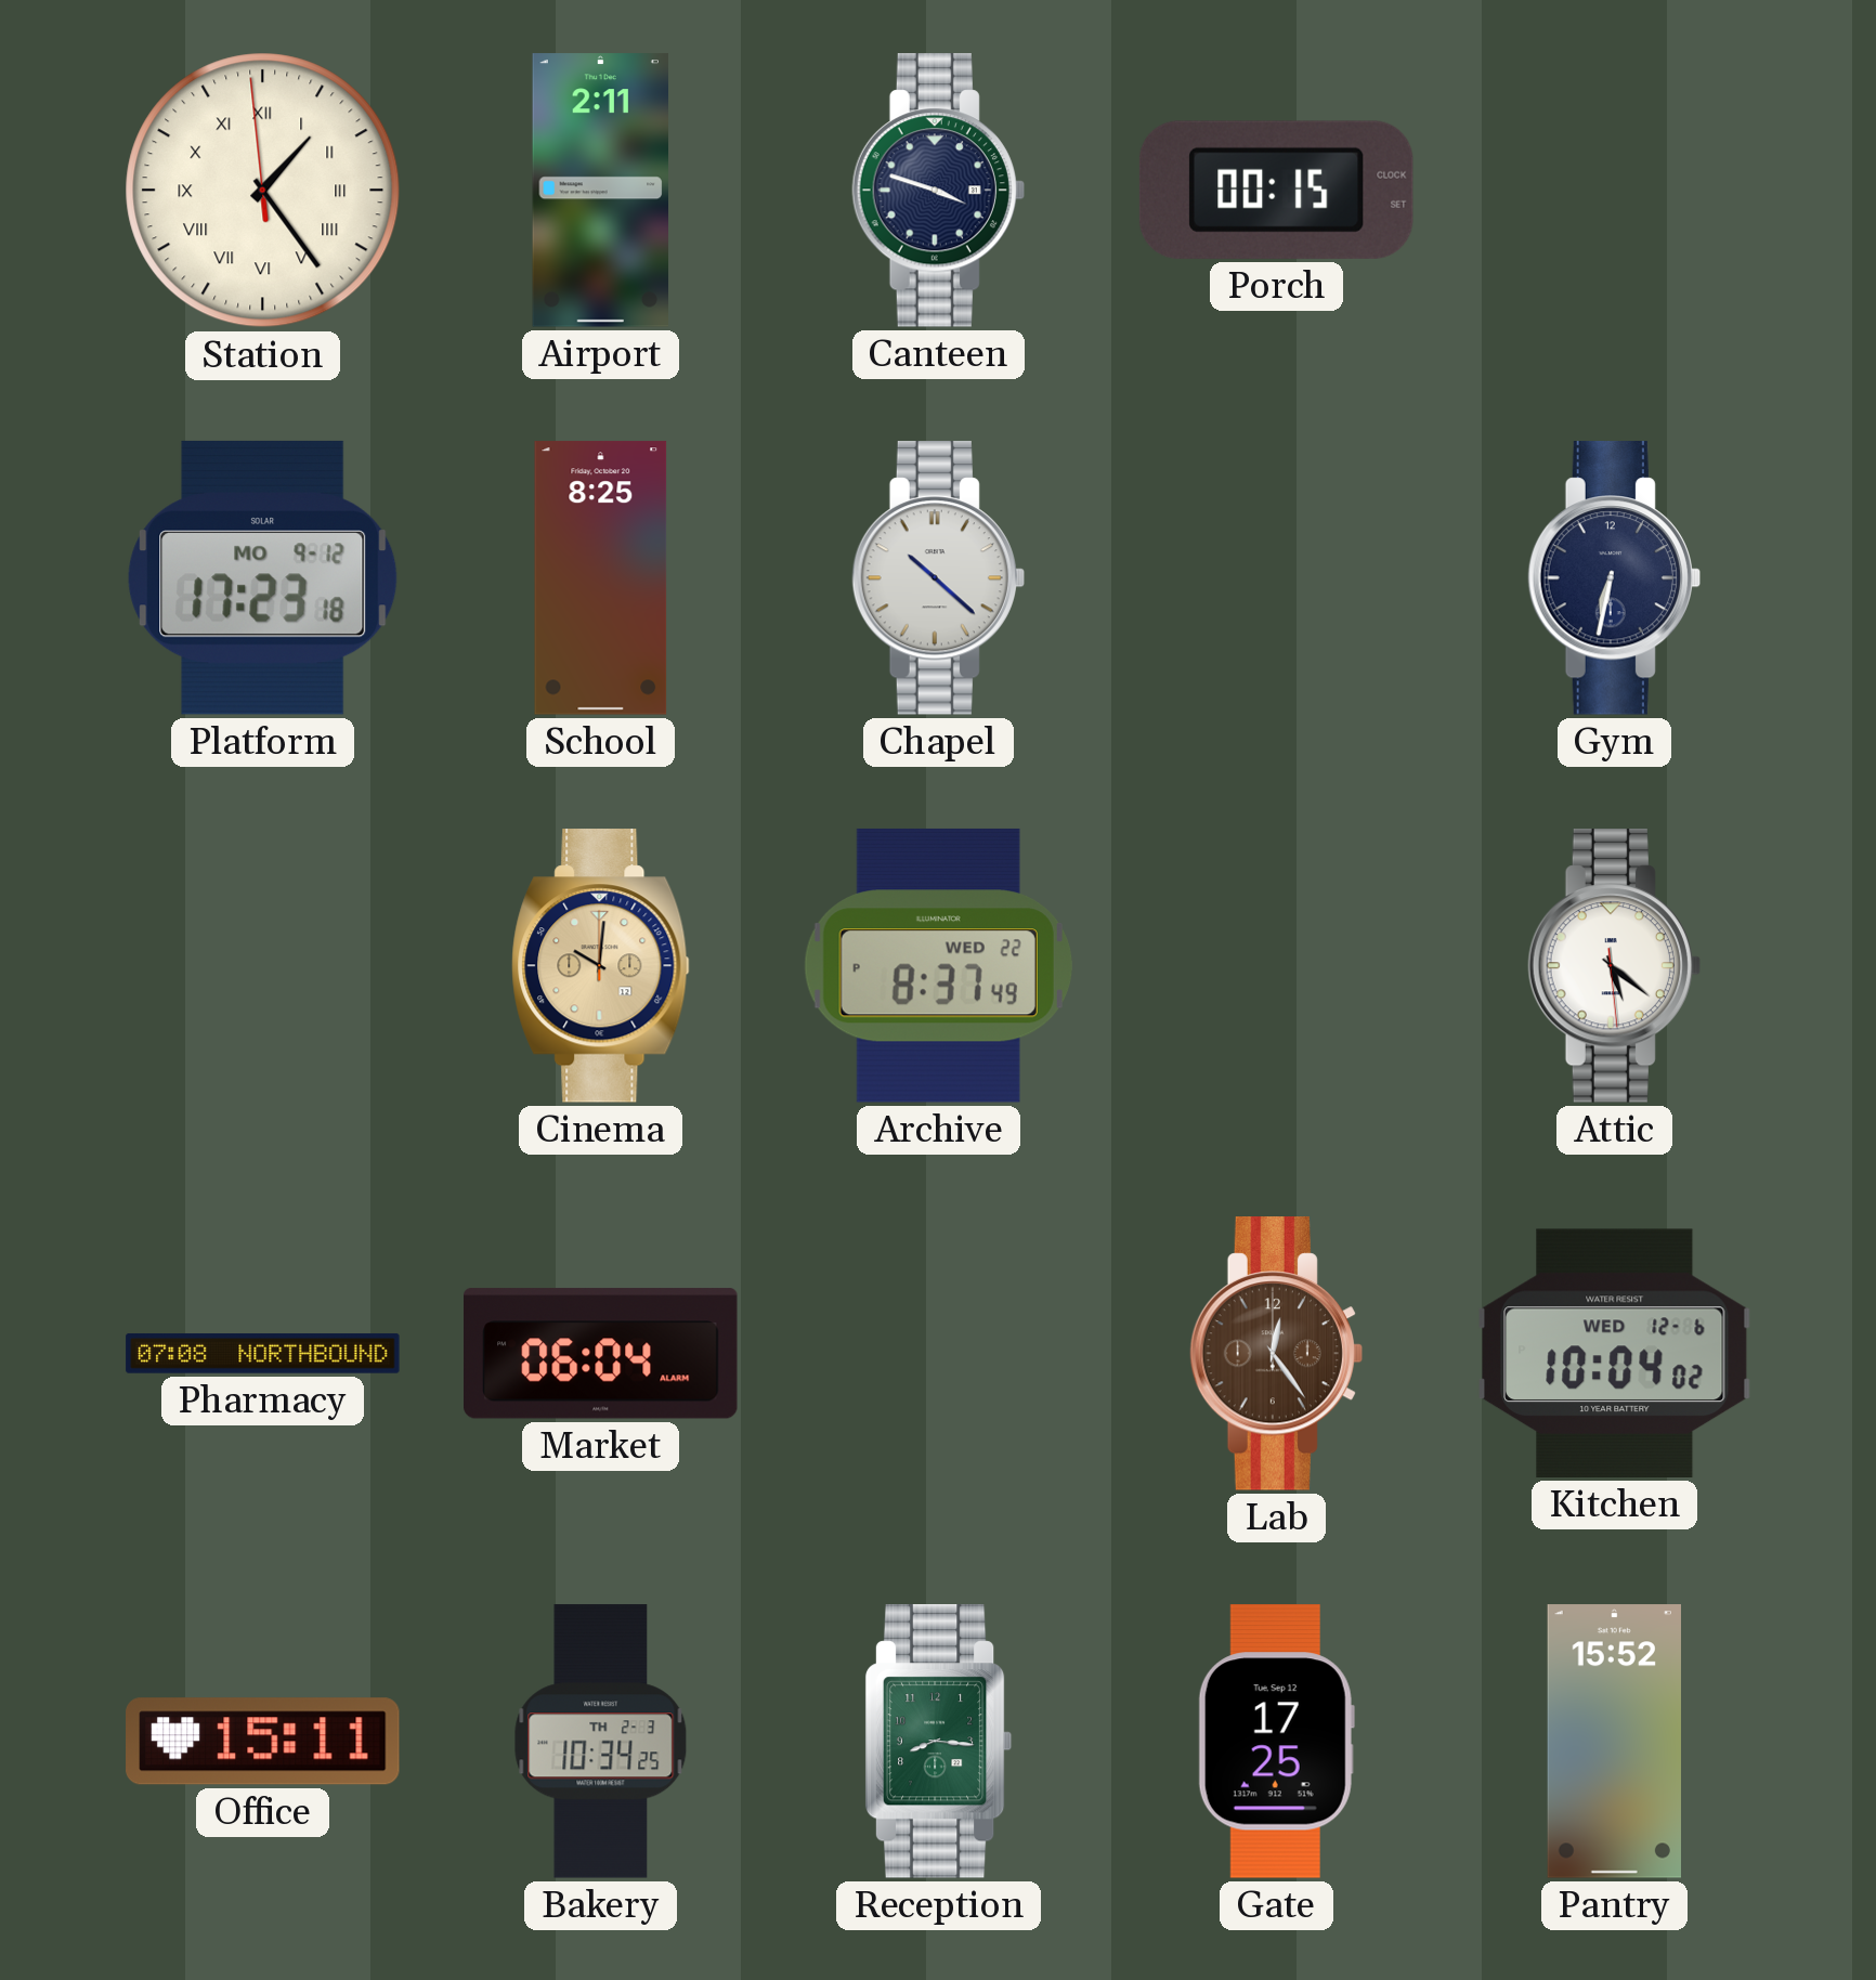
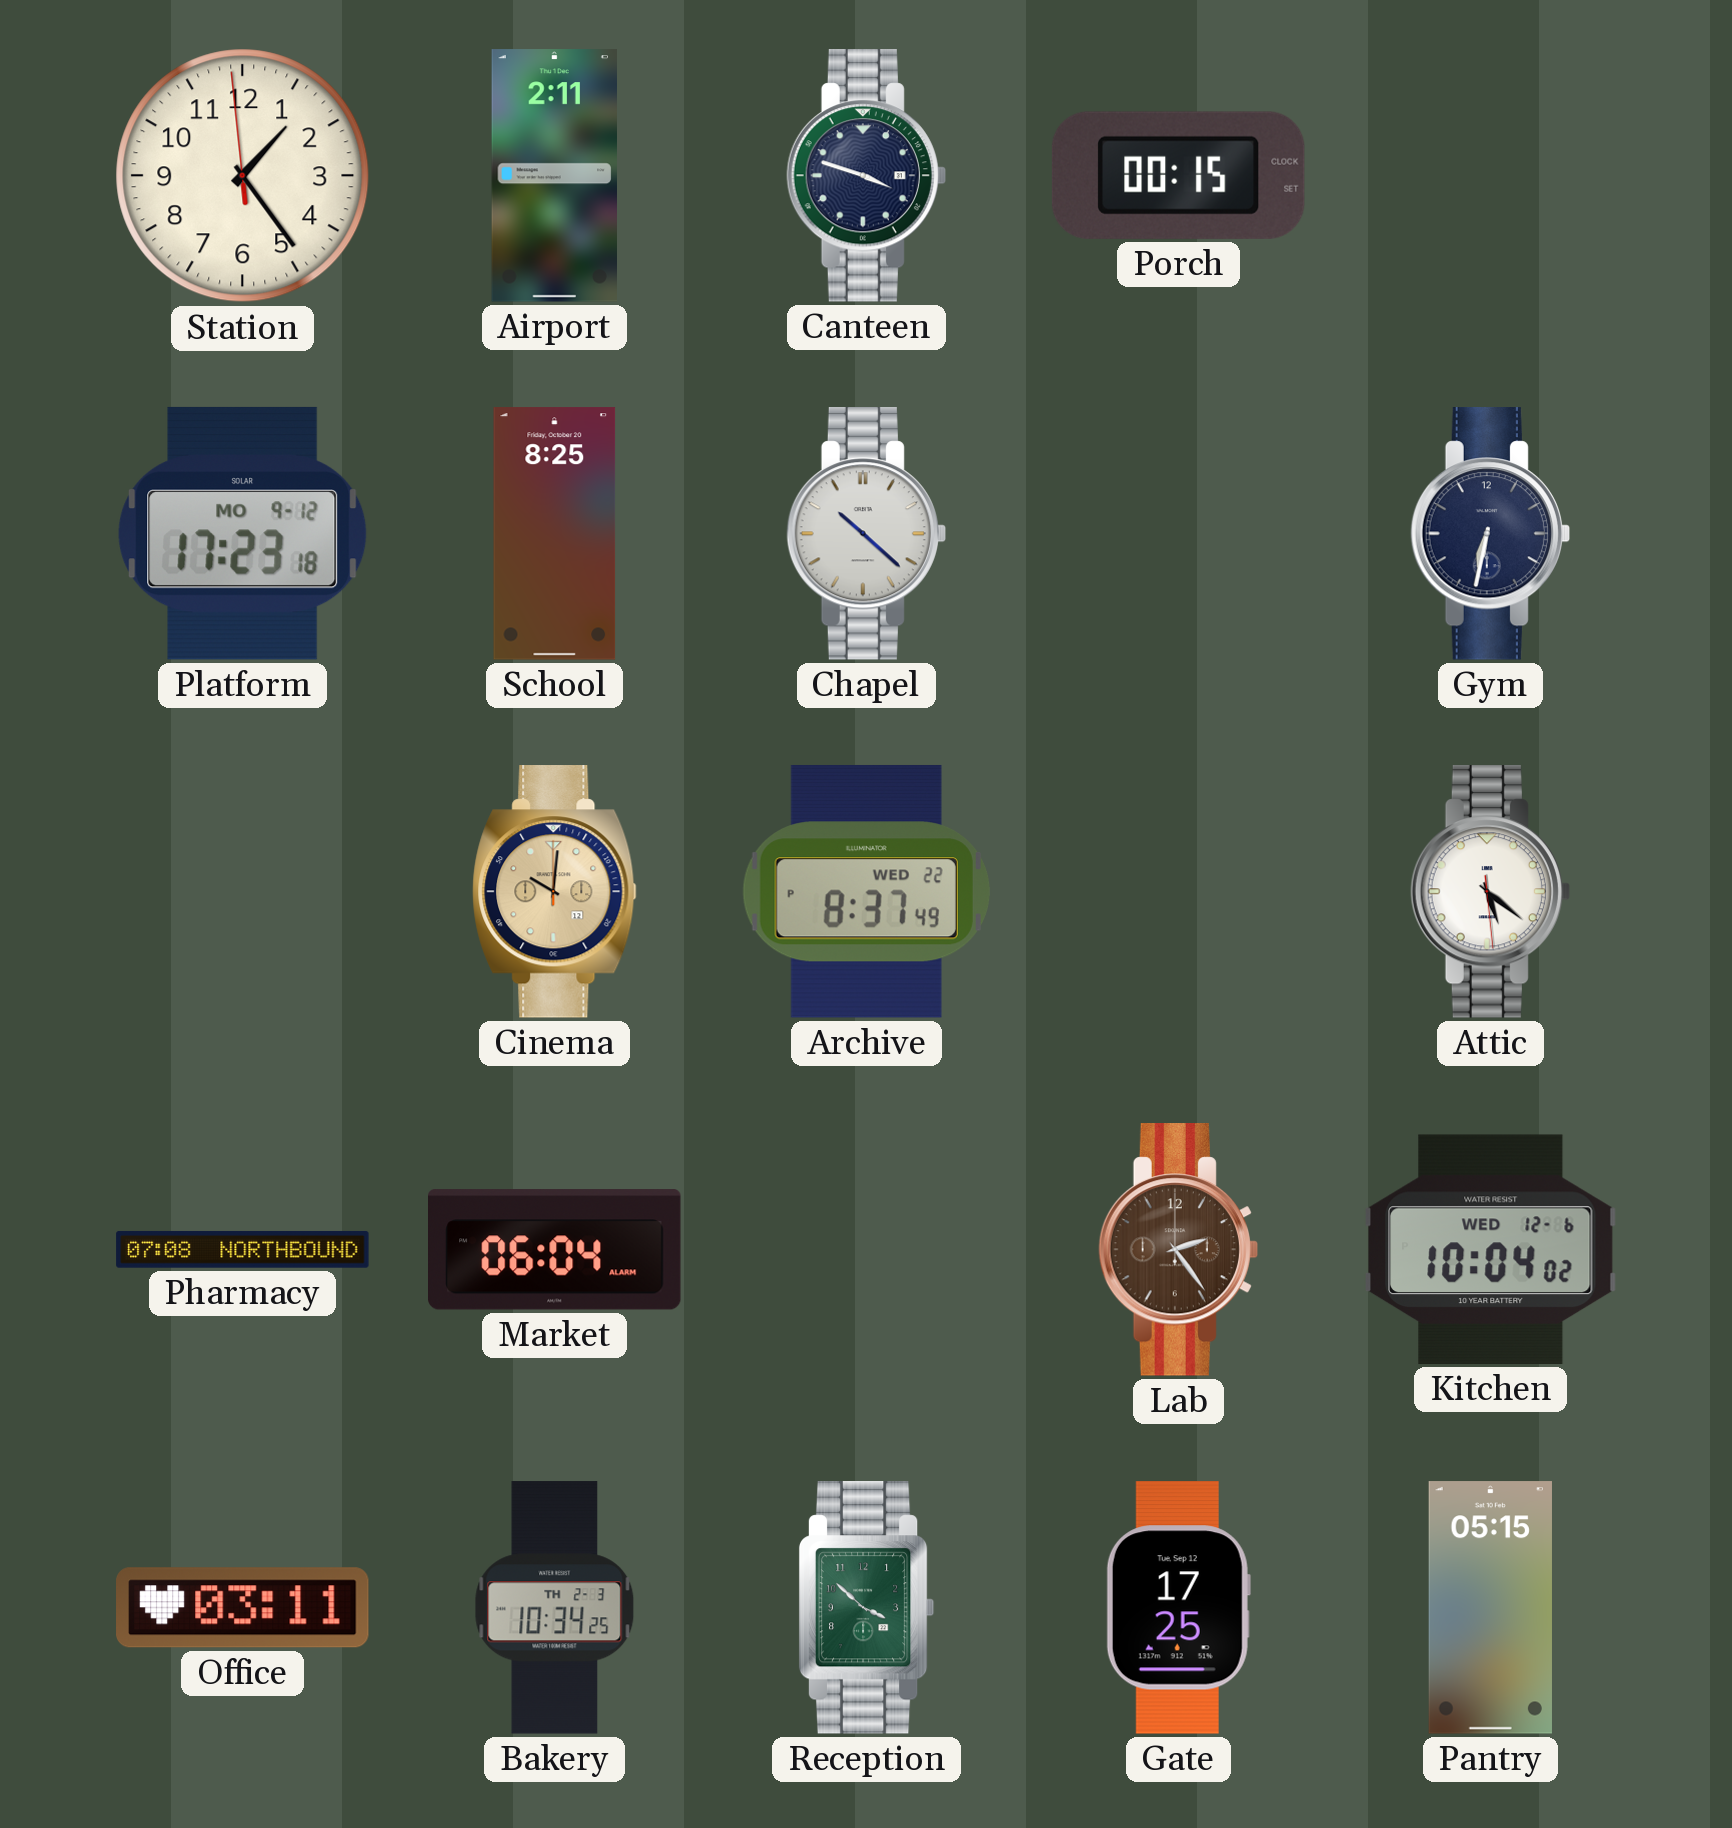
Station numerals: Roman -> Arabic (243, 176)
Lab: 12:24 -> 2:24 (1178, 1250)
Office: 15:11 -> 03:11 (243, 1608)
Reception: 8:16 -> 3:52 (867, 1608)
Pantry: 15:52 -> 05:15 (1490, 1608)
